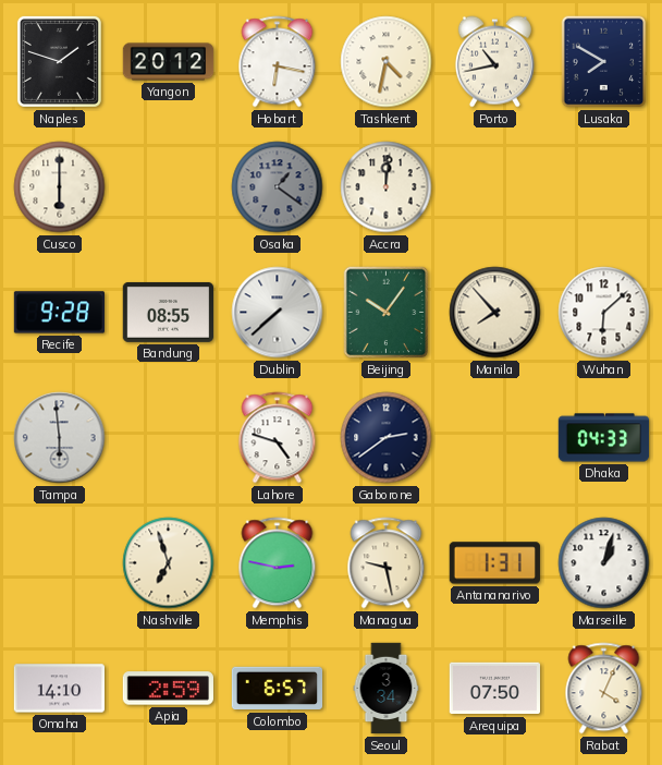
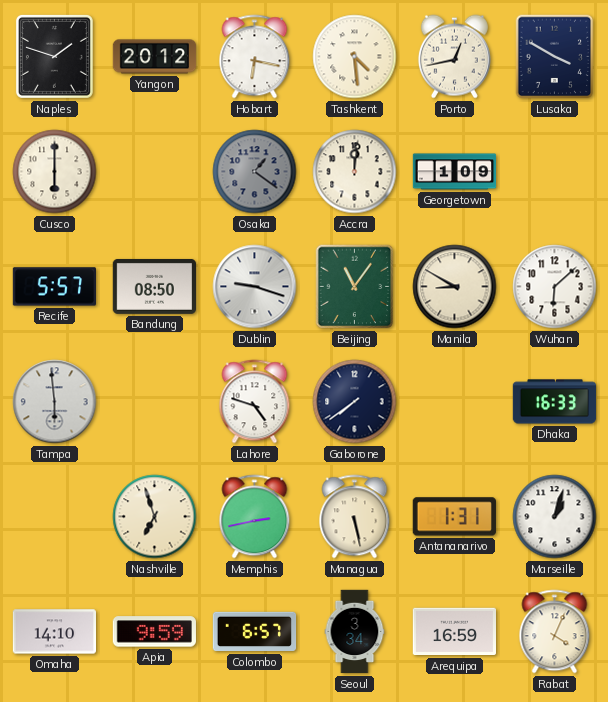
Tashkent: 4:32 -> 4:29 (355, 57)
Porto: 10:43 -> 12:43 (454, 57)
Lusaka: 7:50 -> 3:50 (555, 57)
Georgetown: none -> 1:09 (455, 172)
Recife: 9:28 -> 5:57 (54, 287)
Bandung: 08:55 -> 08:50 (154, 286)
Dublin: 7:38 -> 9:18 (255, 287)
Beijing: 10:06 -> 11:06 (355, 287)
Manila: 7:53 -> 8:50 (455, 287)
Gaborone: 2:39 -> 7:39 (355, 402)
Dhaka: 04:33 -> 16:33 (555, 402)
Memphis: 2:47 -> 2:43 (255, 517)
Managua: 9:28 -> 5:28 (355, 517)
Apia: 2:59 -> 9:59 (154, 632)
Arequipa: 07:50 -> 16:59 (454, 632)
